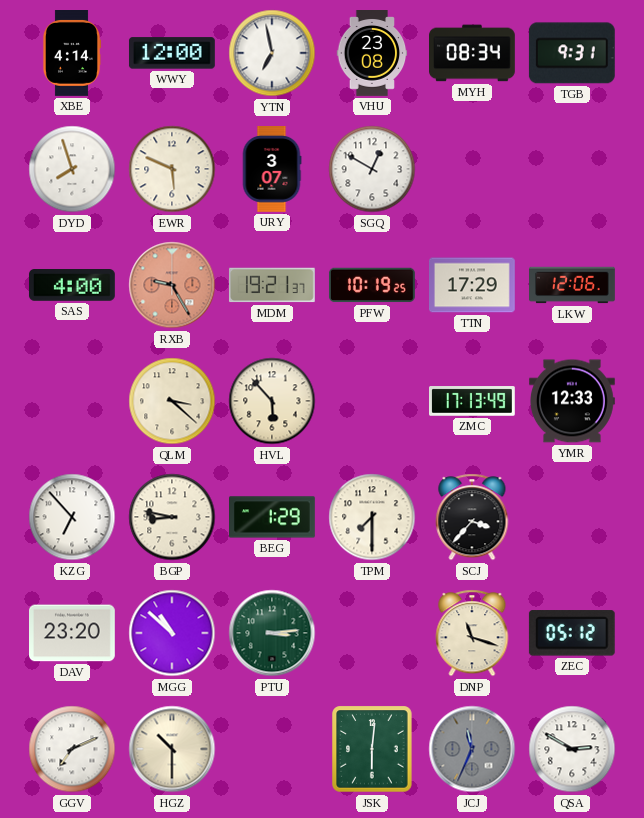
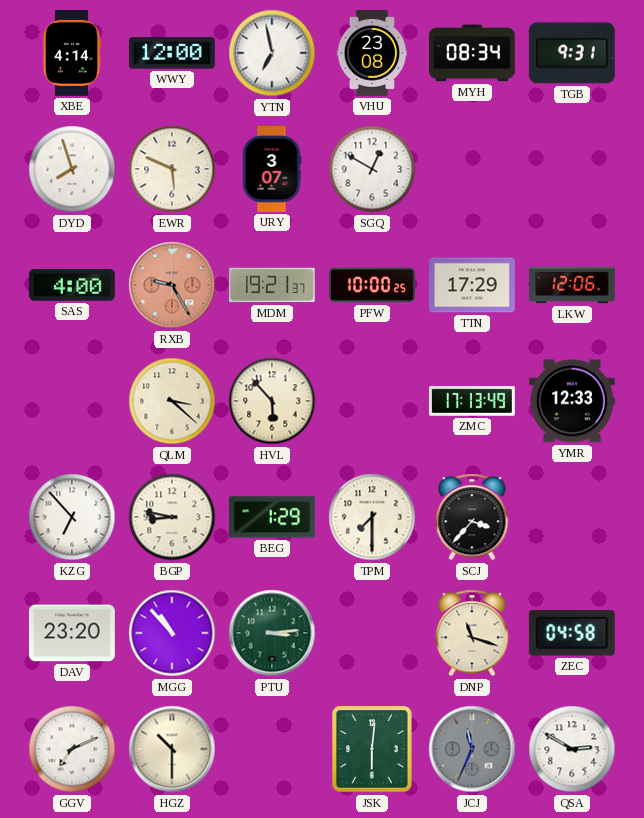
PFW: 10:19 -> 10:00 (372, 285)
MGG: 10:52 -> 10:53 (172, 633)
ZEC: 05:12 -> 04:58 (572, 633)
